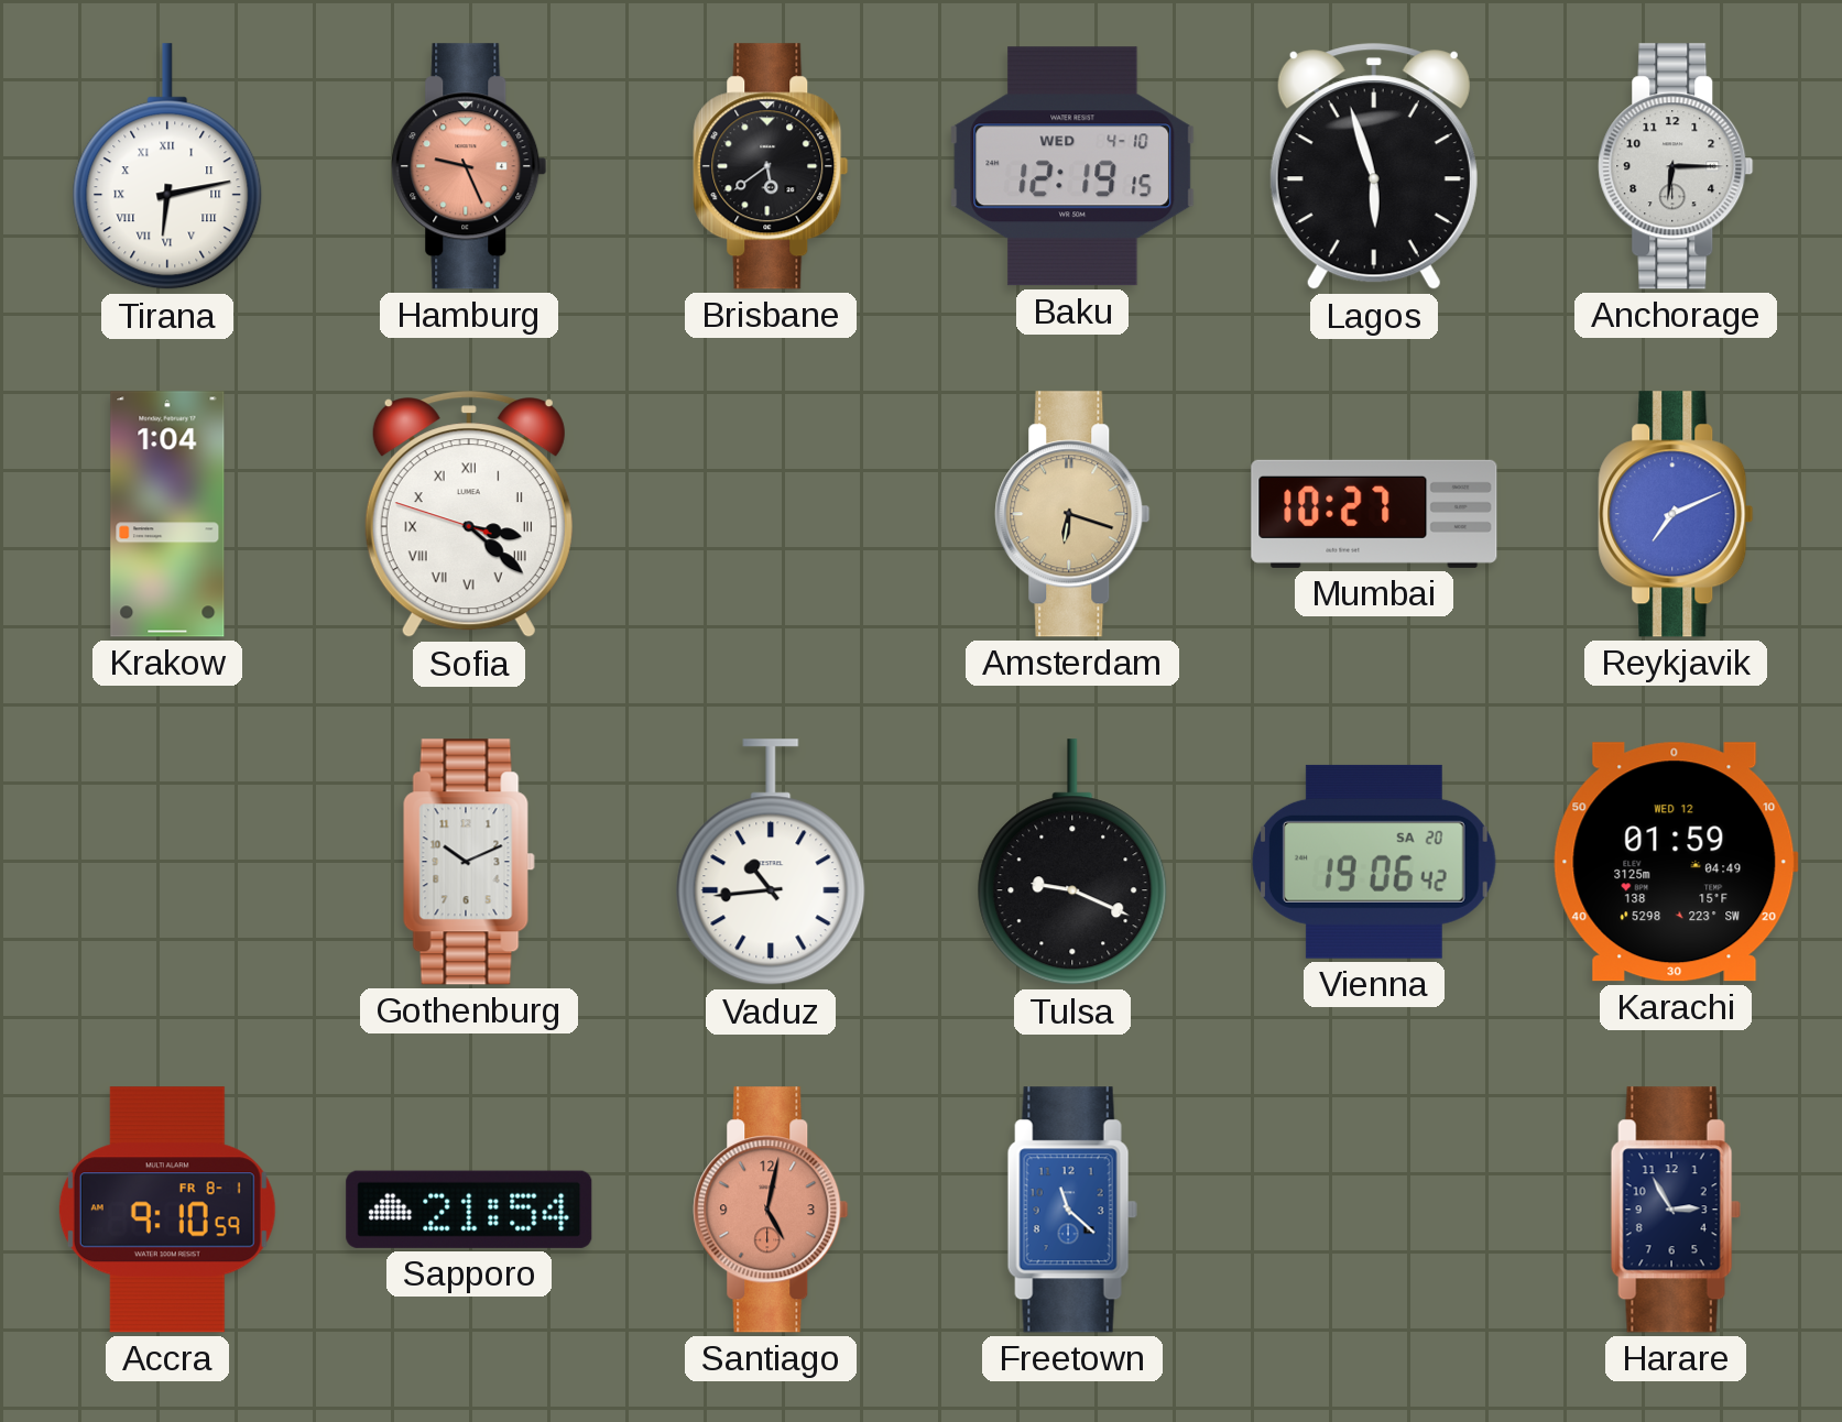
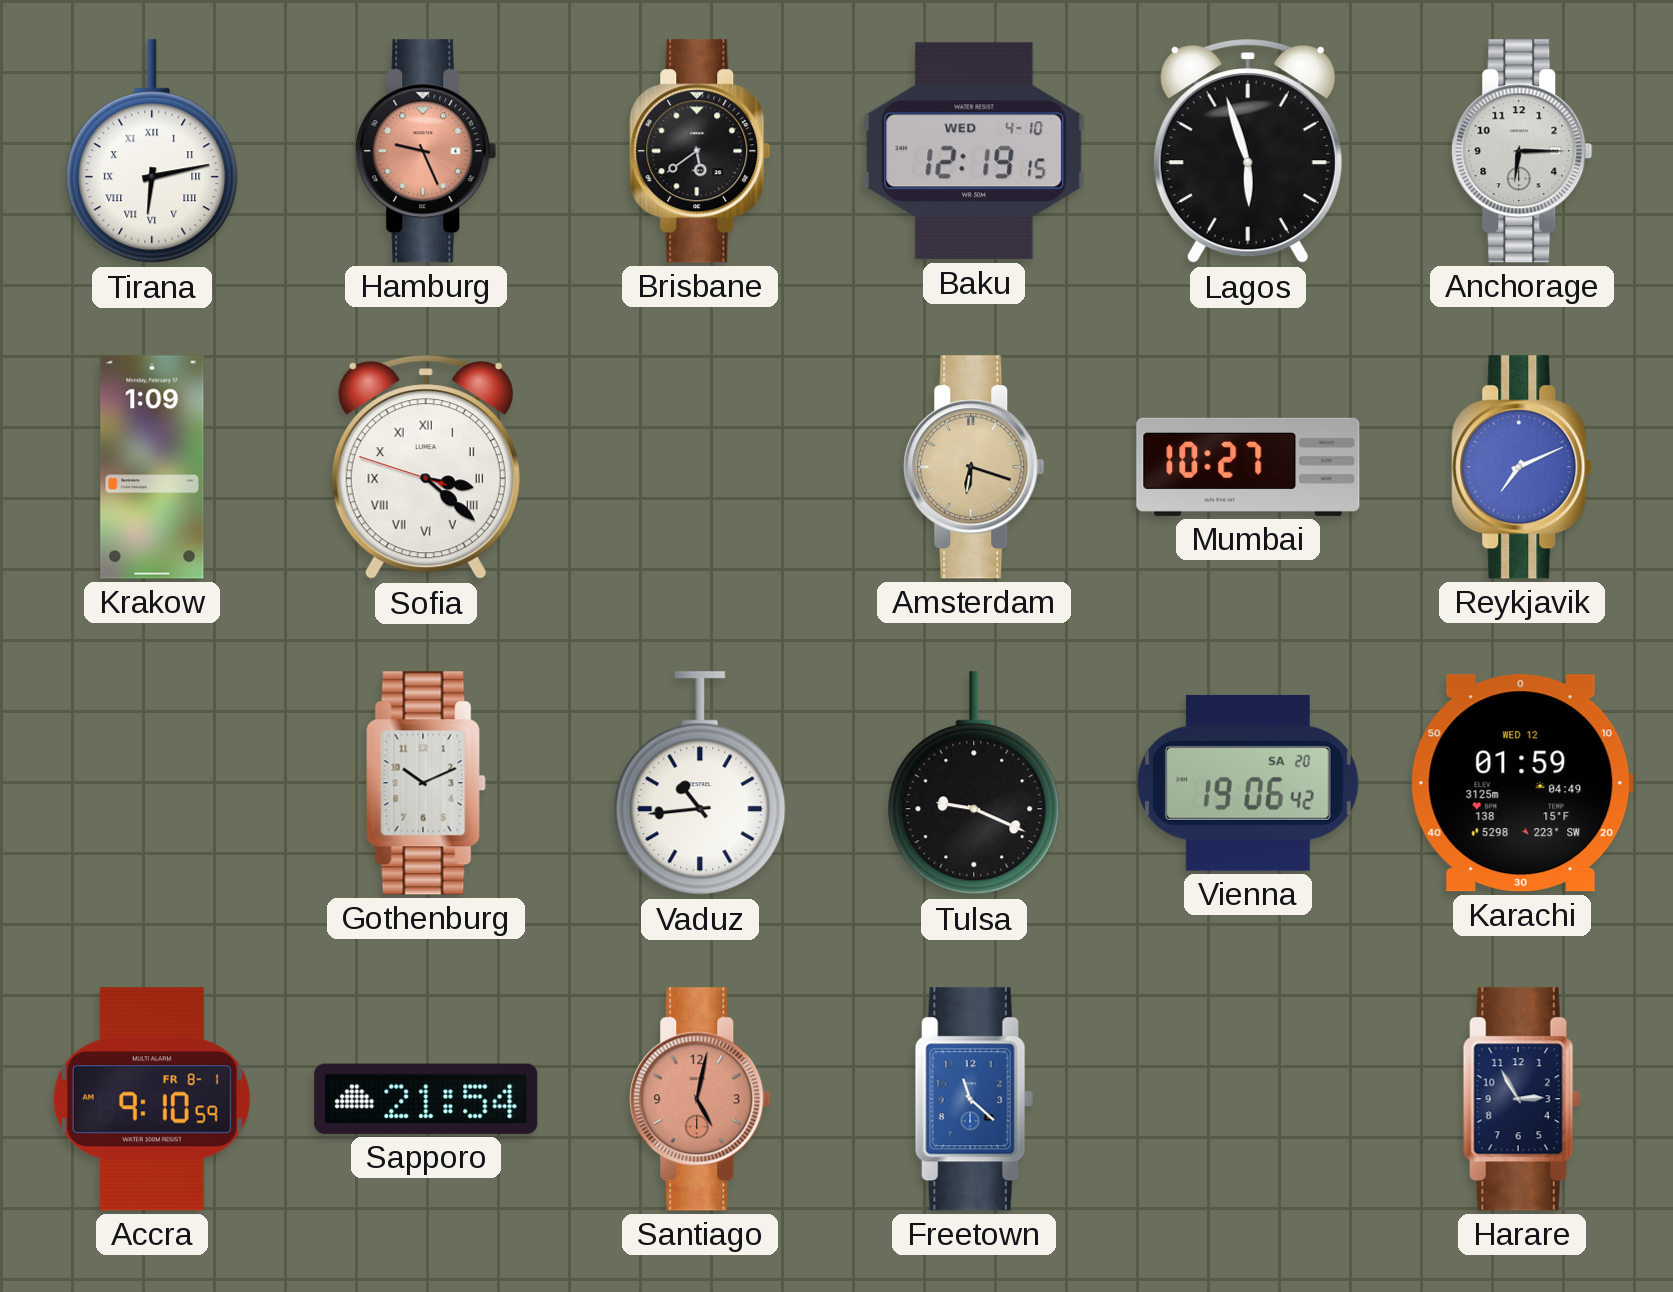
Krakow: 1:04 -> 1:09 (152, 467)
